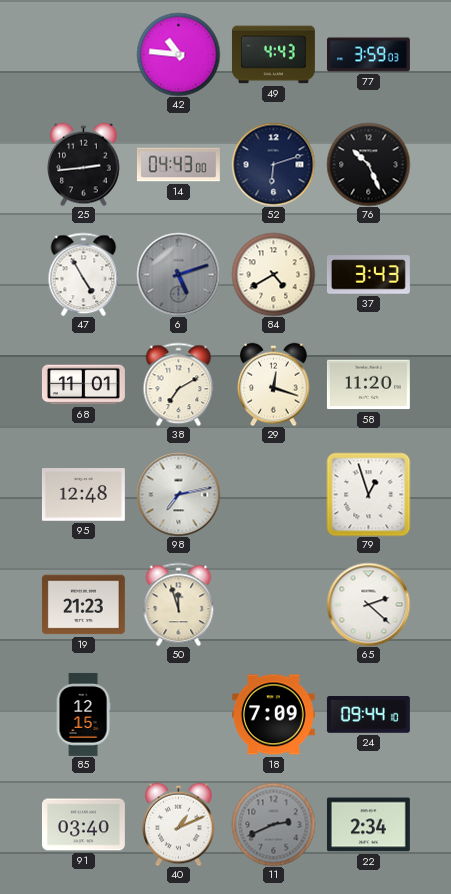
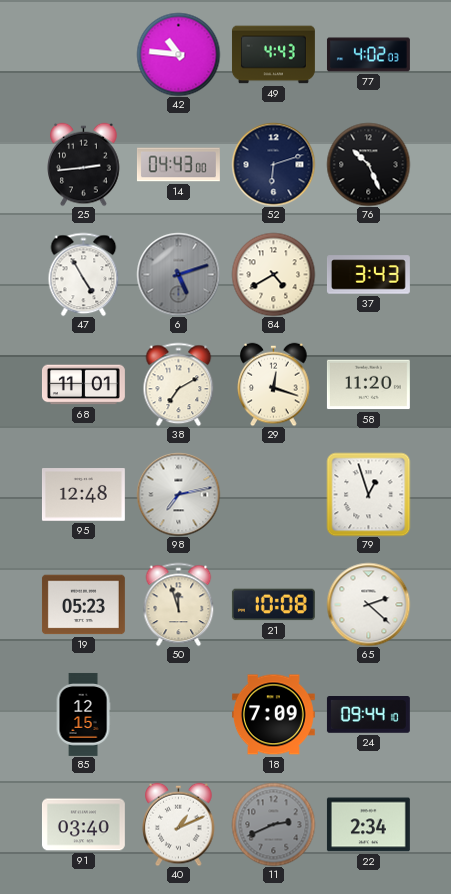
77: 3:59 -> 4:02 (368, 55)
19: 21:23 -> 05:23 (83, 605)
21: none -> 10:08 (273, 605)
